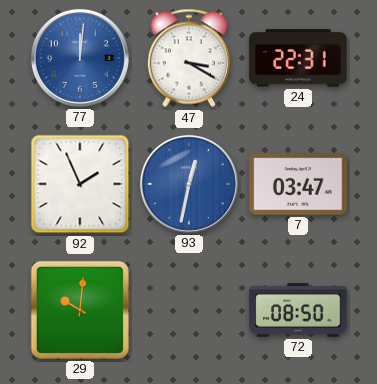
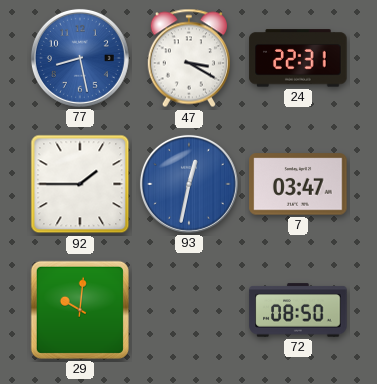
77: 12:01 -> 8:28 (80, 58)
92: 1:56 -> 1:45 (80, 184)
